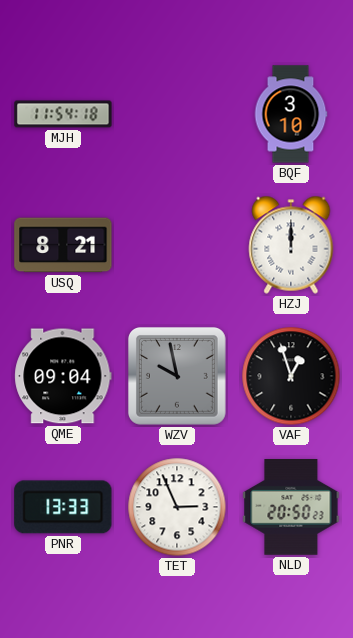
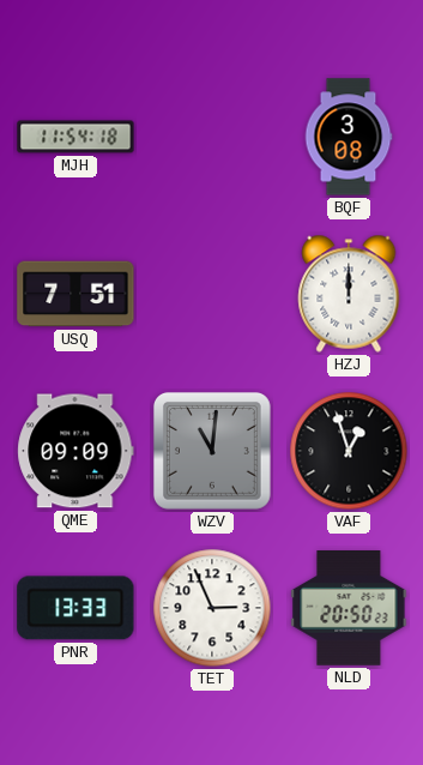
BQF: 3:10 -> 3:08 (349, 137)
USQ: 8:21 -> 7:51 (75, 294)
QME: 09:04 -> 09:09 (75, 451)
WZV: 9:58 -> 11:01 (212, 451)
